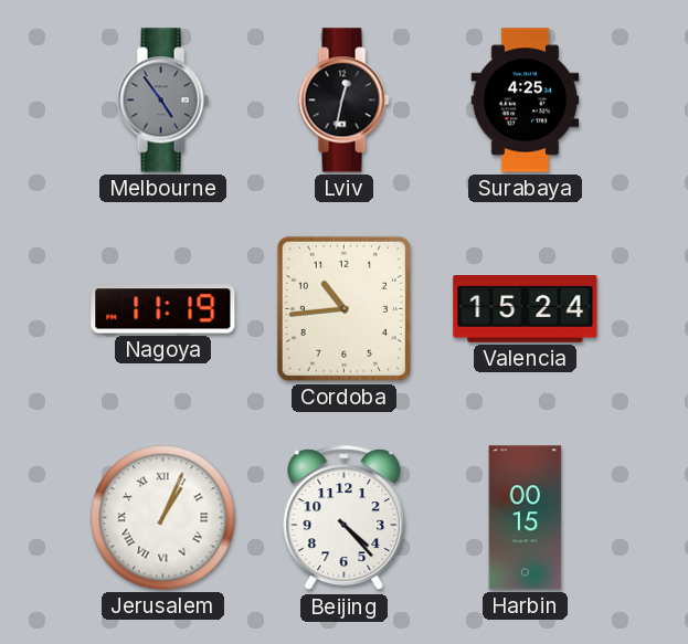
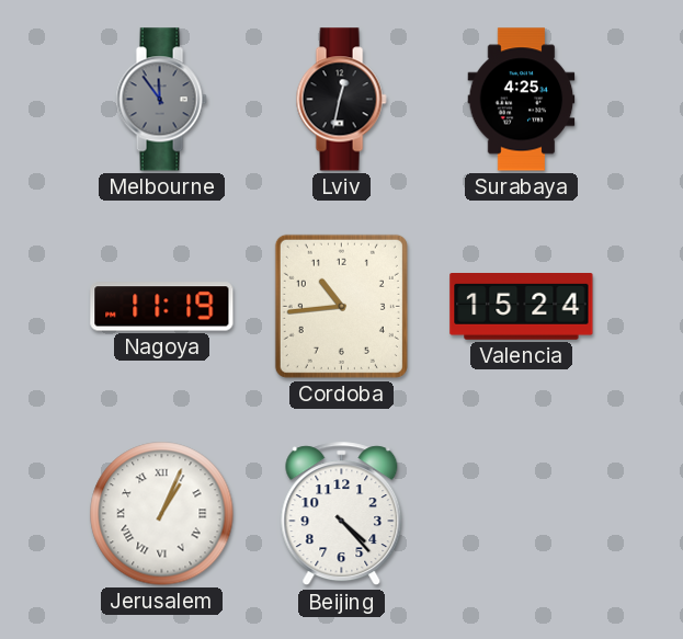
Melbourne: 4:54 -> 11:54 (161, 100)
Harbin: 00:15 -> none (526, 518)
